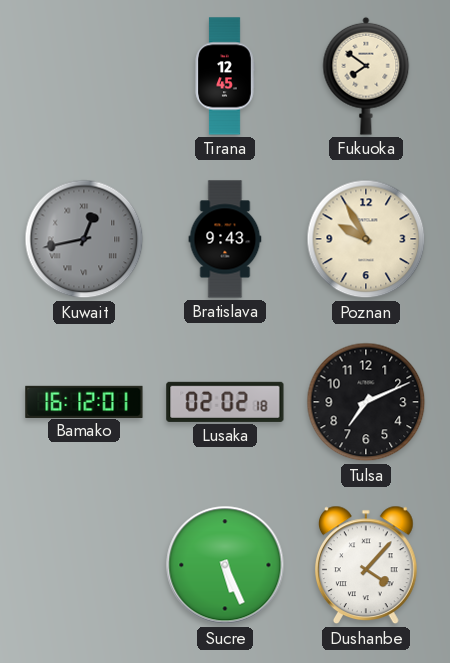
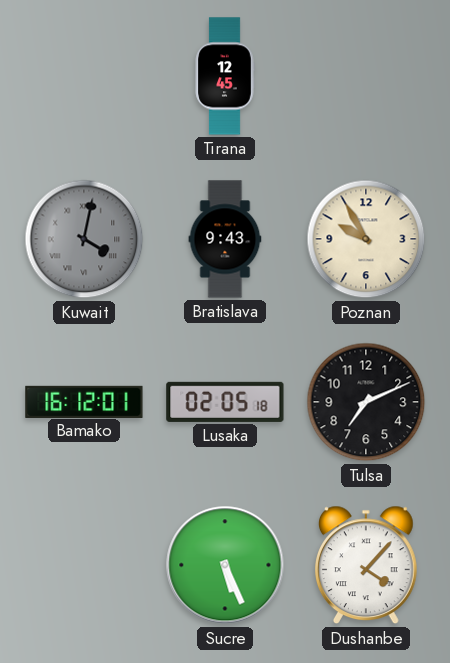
Fukuoka: 7:51 -> none (366, 76)
Kuwait: 12:43 -> 4:02 (84, 239)
Lusaka: 02:02 -> 02:05 (225, 402)
